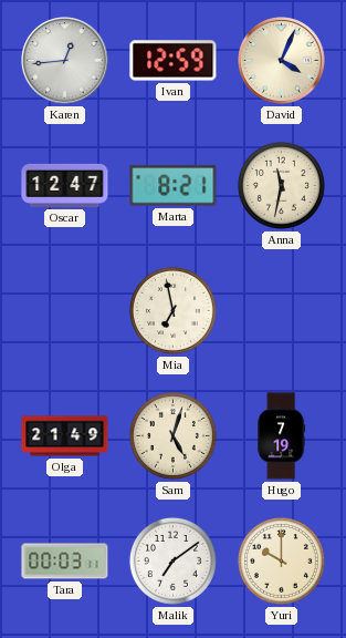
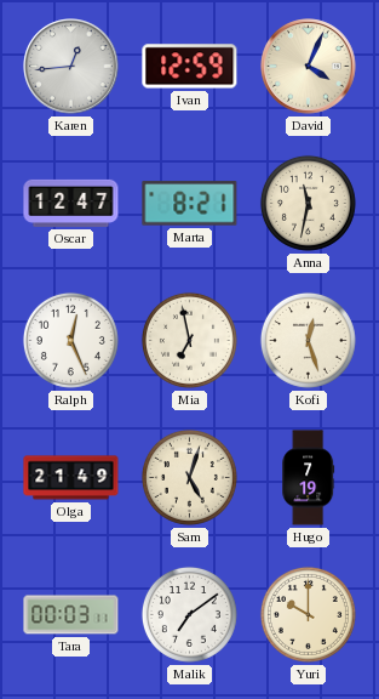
Ralph: none -> 12:26 (70, 340)
Kofi: none -> 12:27 (308, 340)
